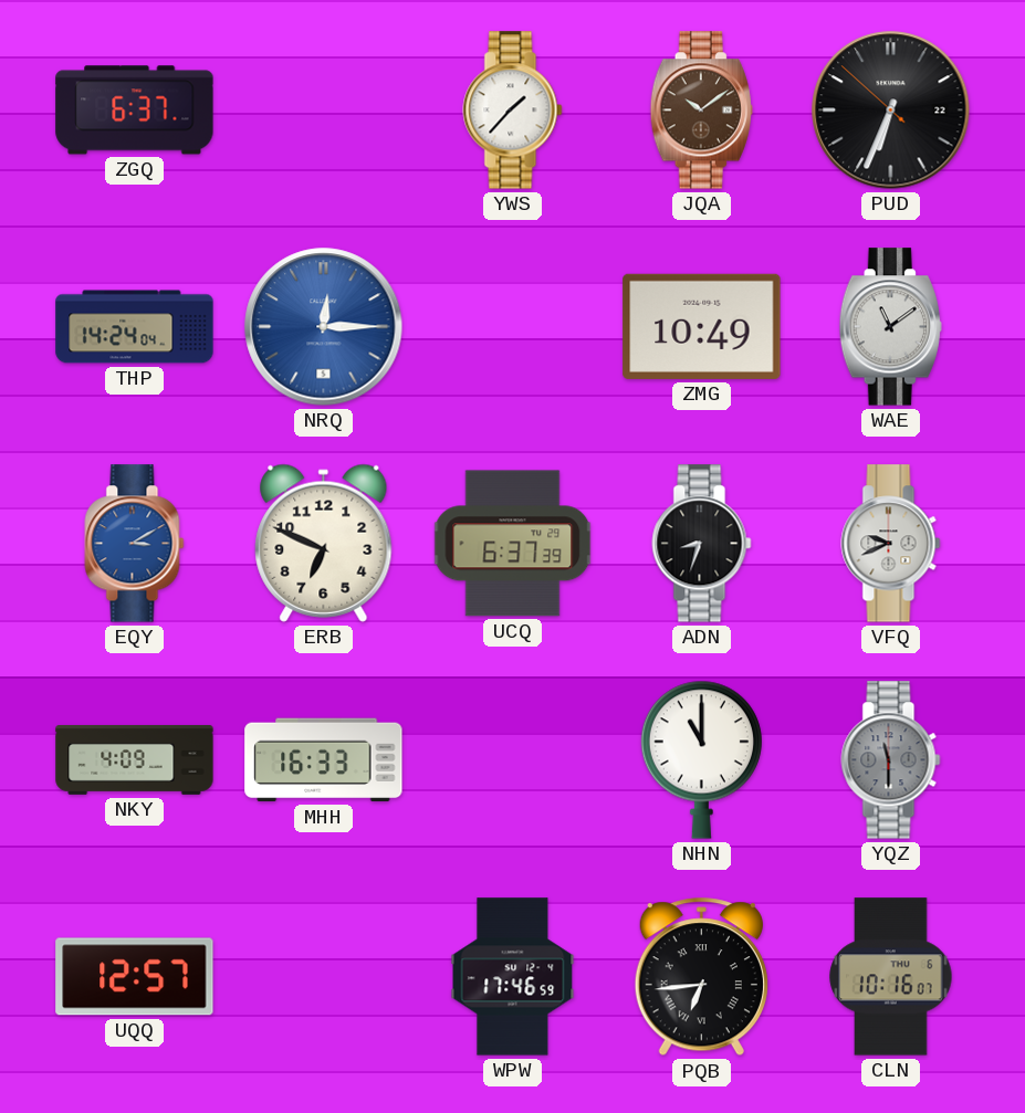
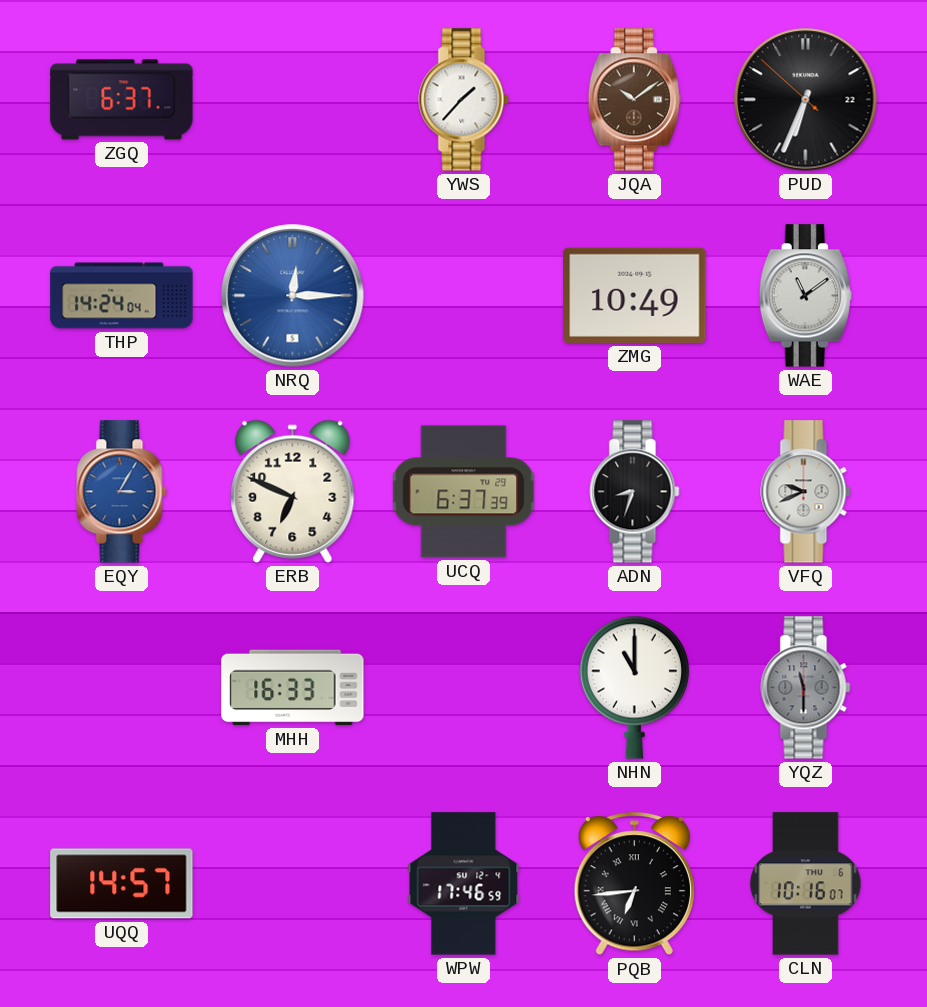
EQY: 3:10 -> 3:05 (122, 492)
NKY: 4:09 -> none (135, 759)
UQQ: 12:57 -> 14:57 (122, 884)
